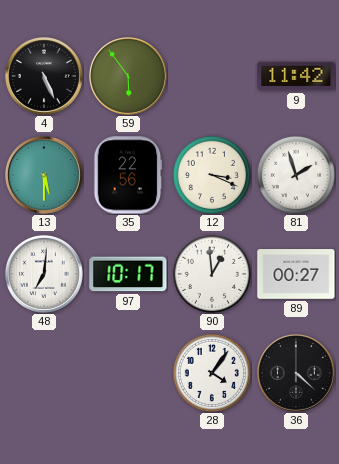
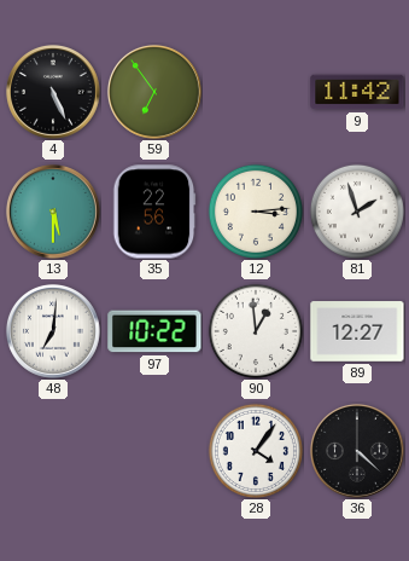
59: 5:54 -> 6:54 (154, 92)
12: 3:19 -> 3:14 (256, 212)
97: 10:17 -> 10:22 (154, 331)
89: 00:27 -> 12:27 (357, 331)
